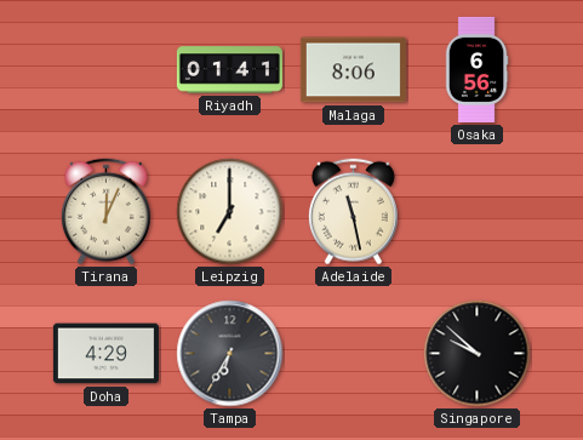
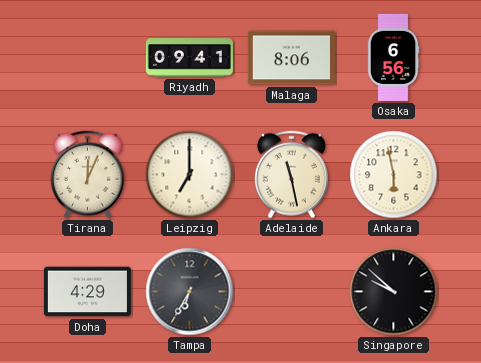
Riyadh: 01:41 -> 09:41 (189, 58)
Ankara: none -> 5:58 (394, 175)
